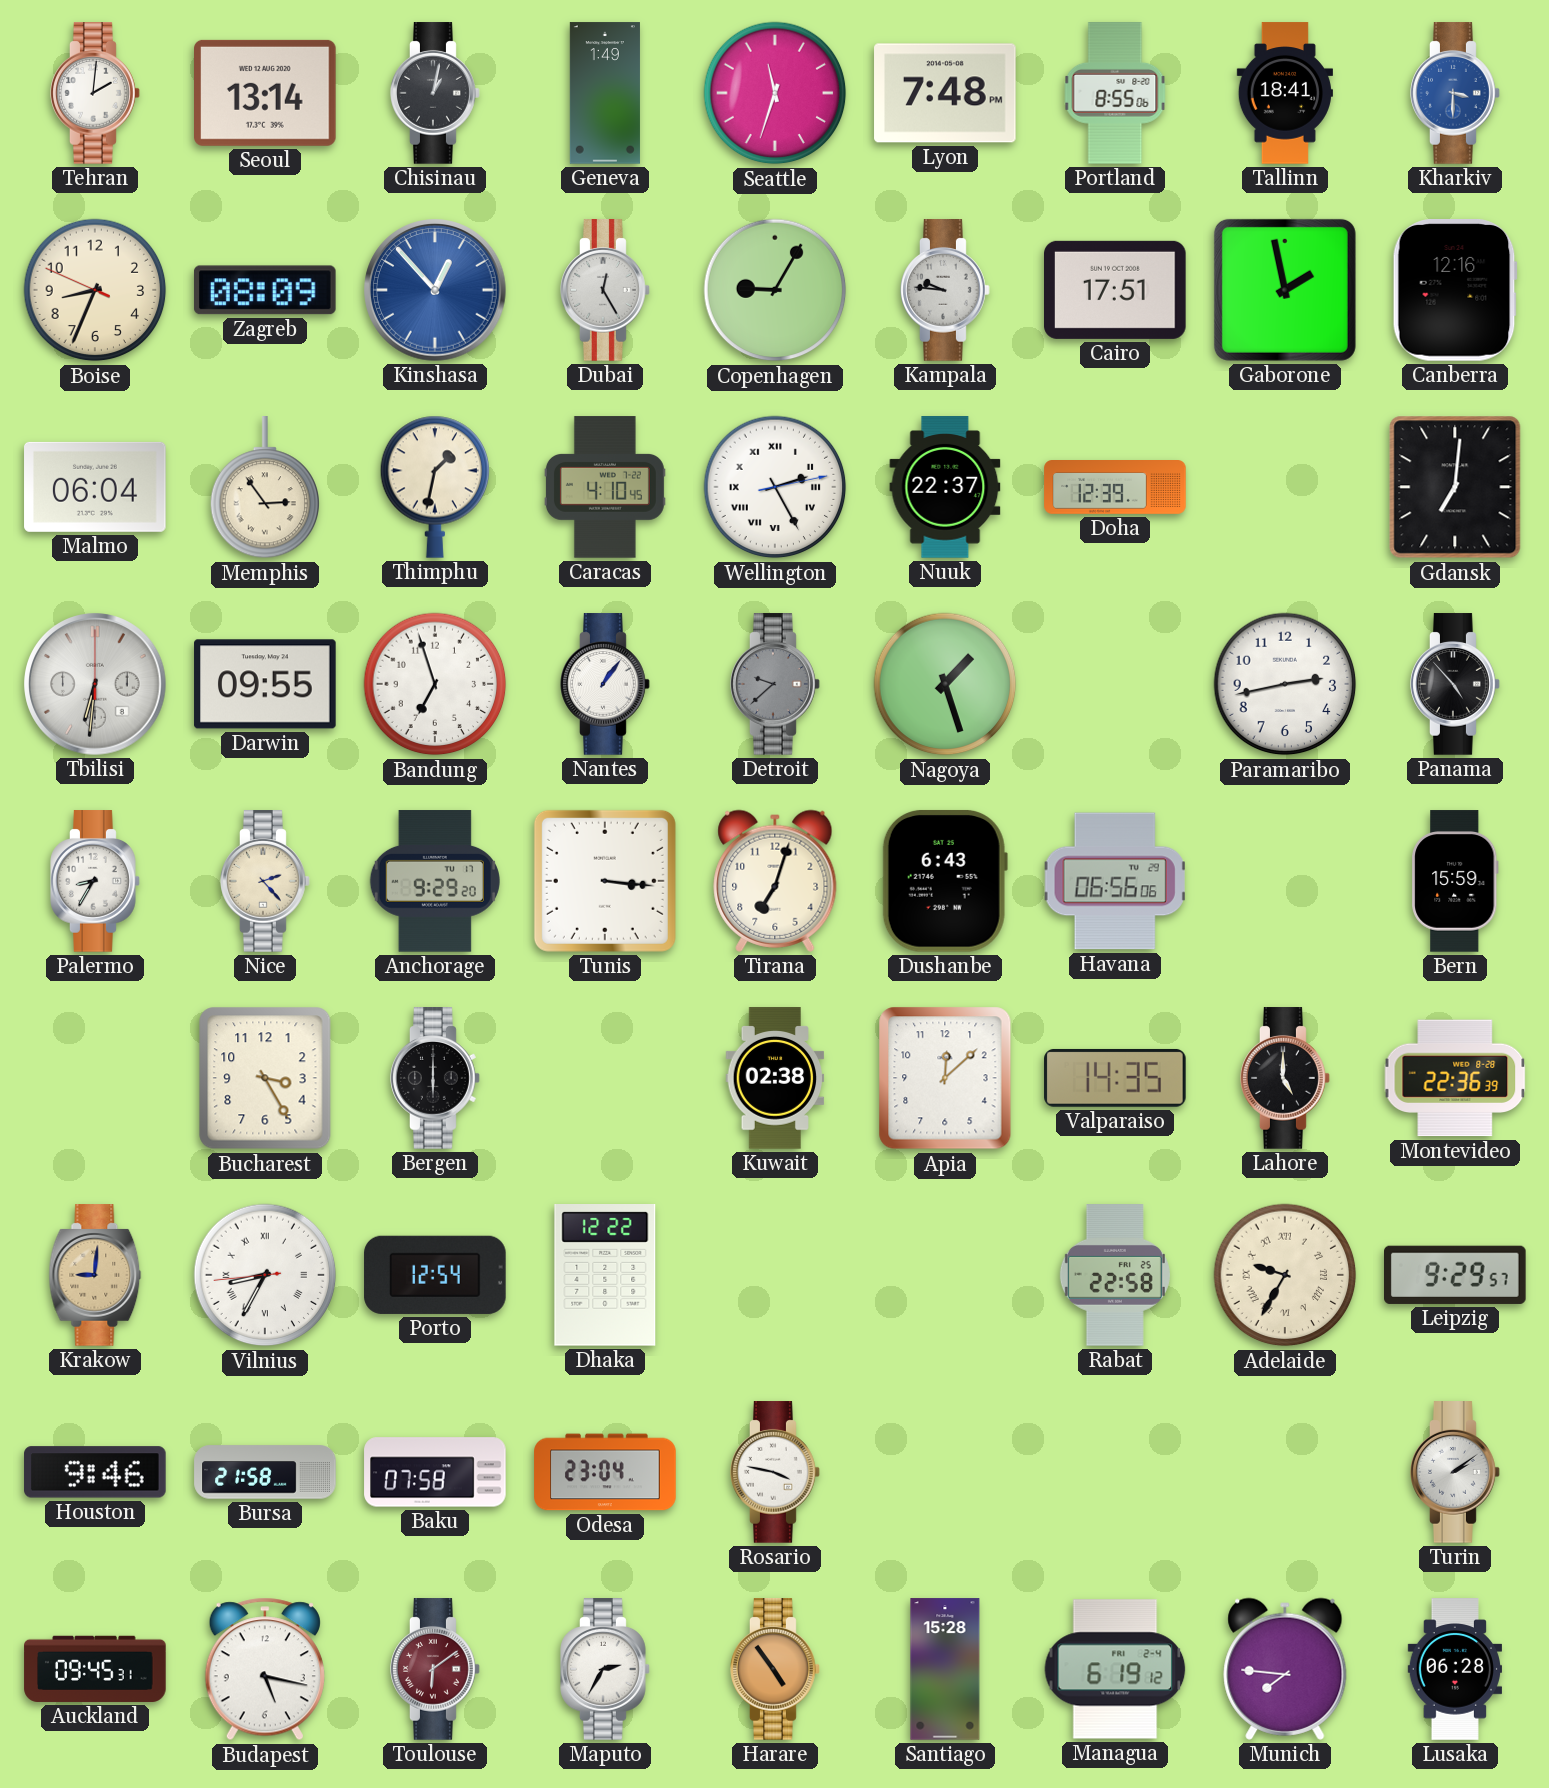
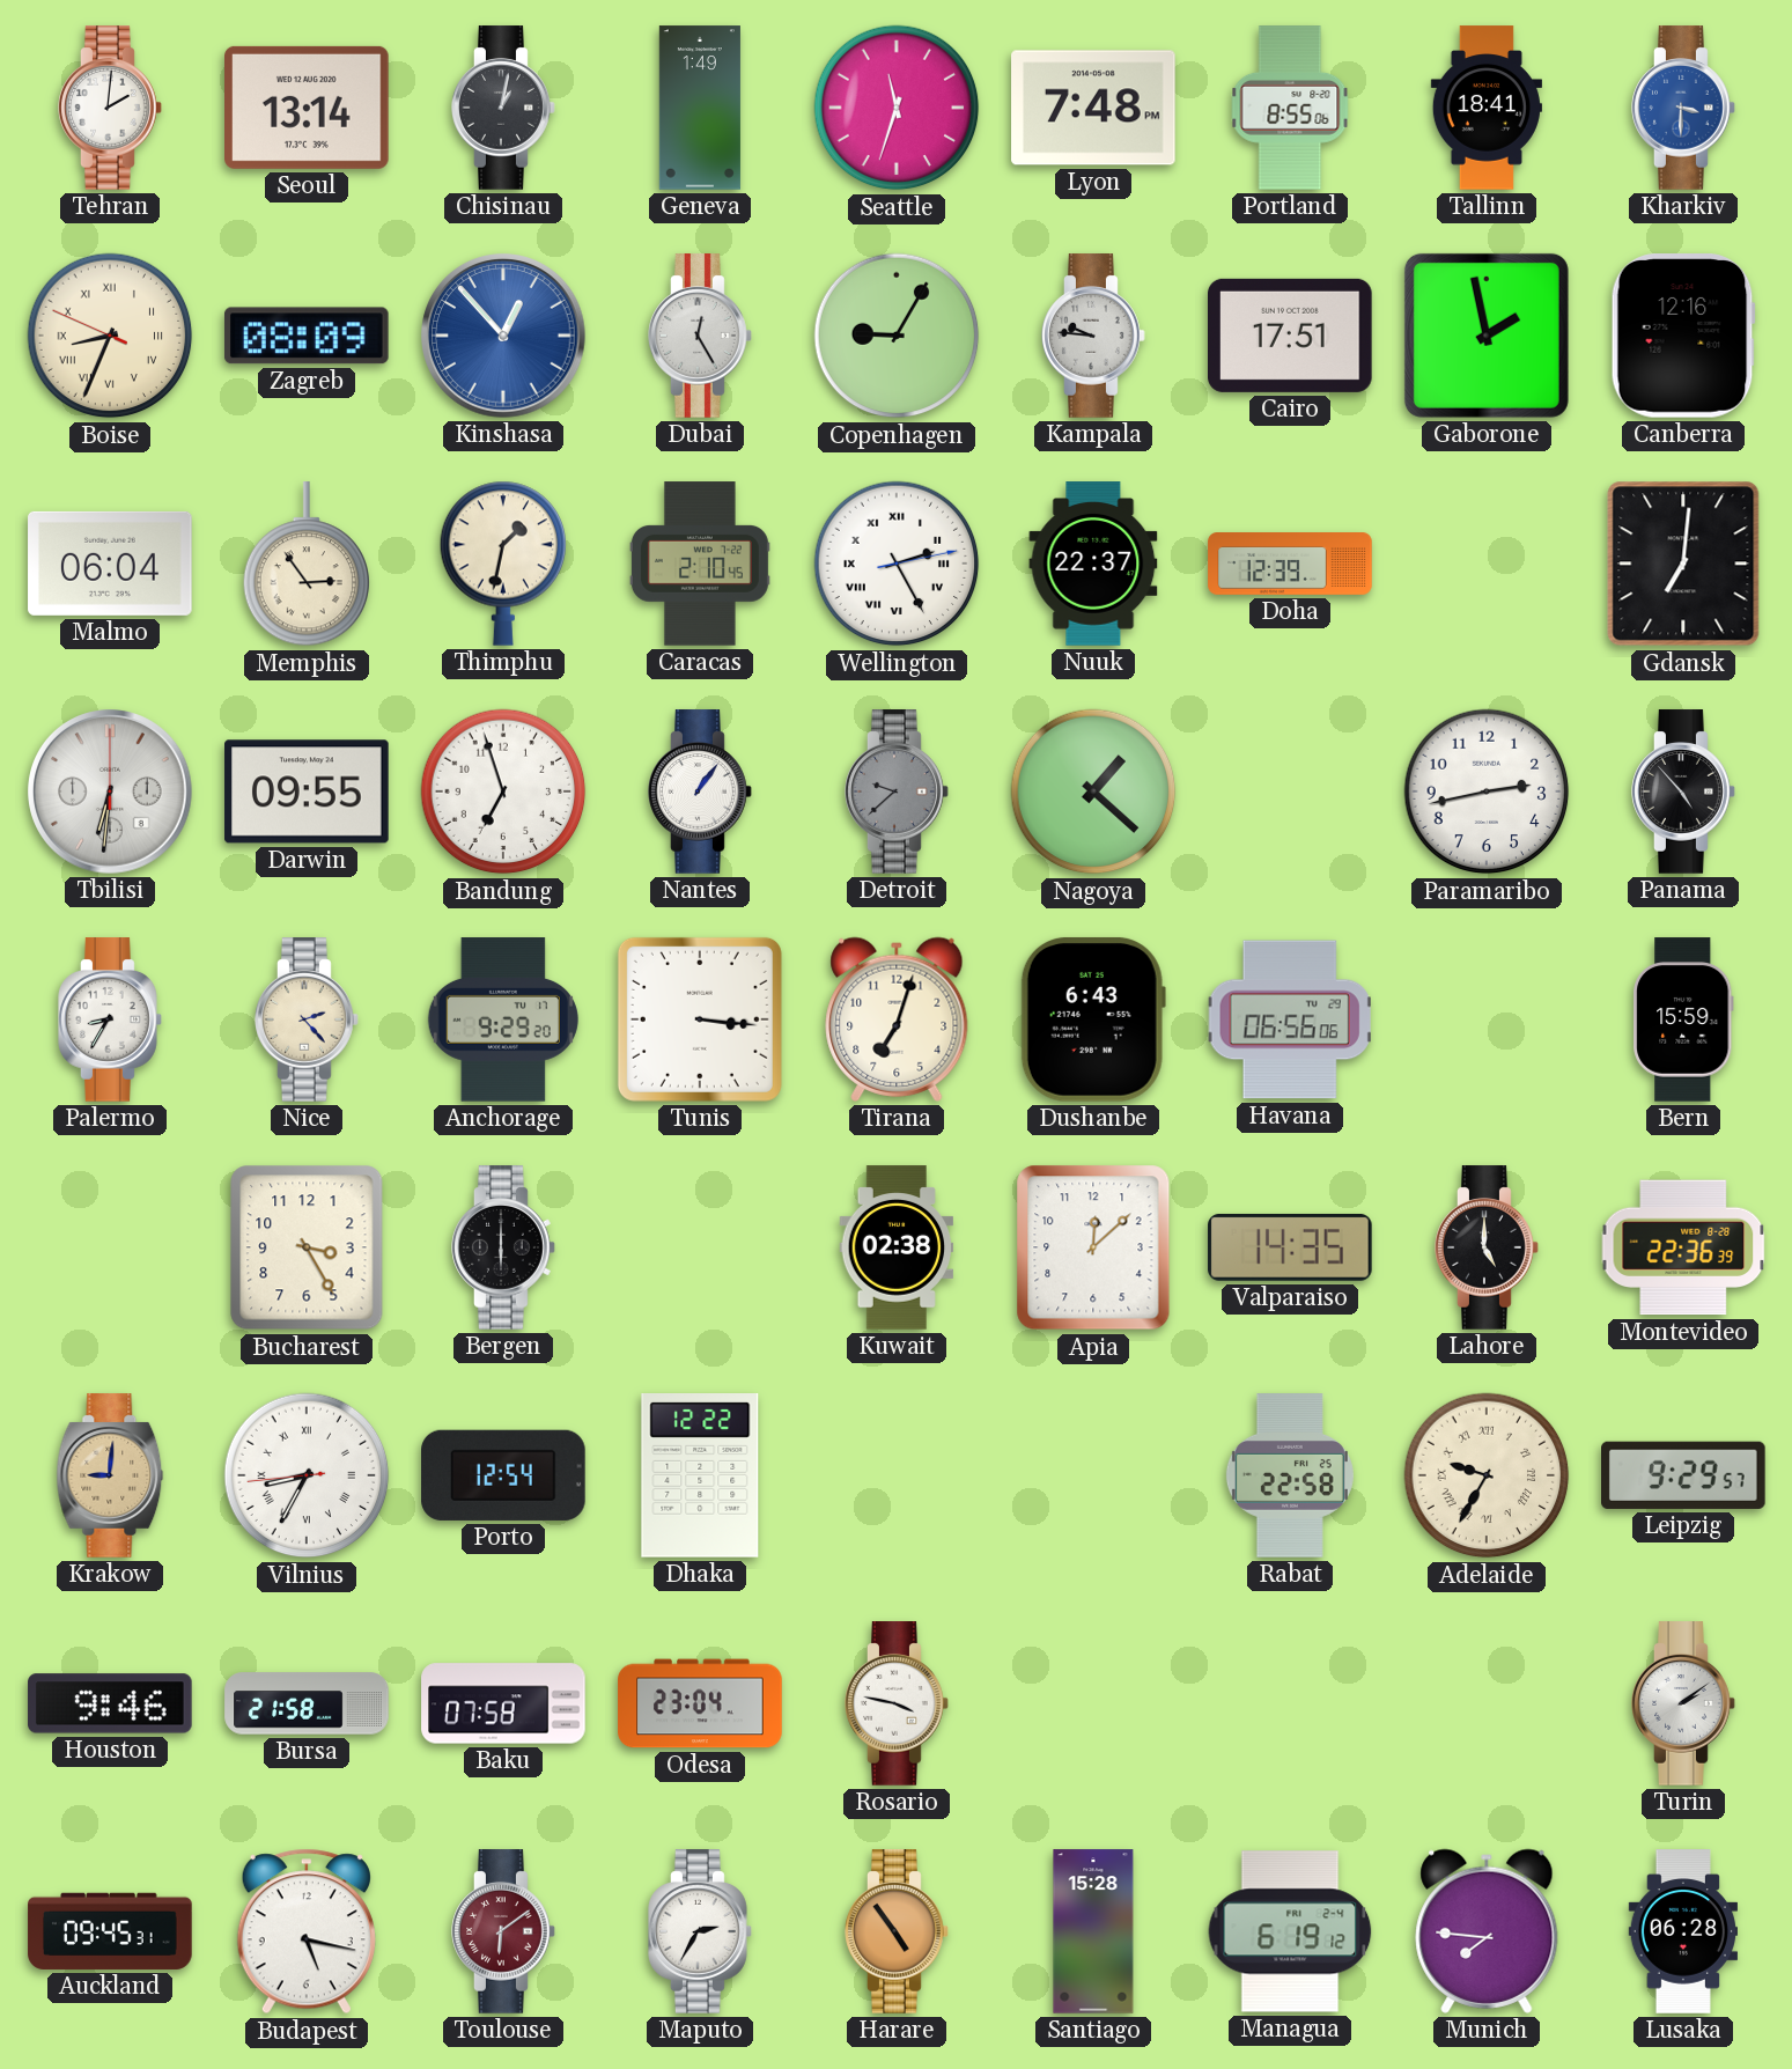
Boise numerals: Arabic -> Roman (110, 336)
Caracas: 4:10 -> 2:10 (700, 564)
Nagoya: 1:27 -> 1:22 (1093, 791)
